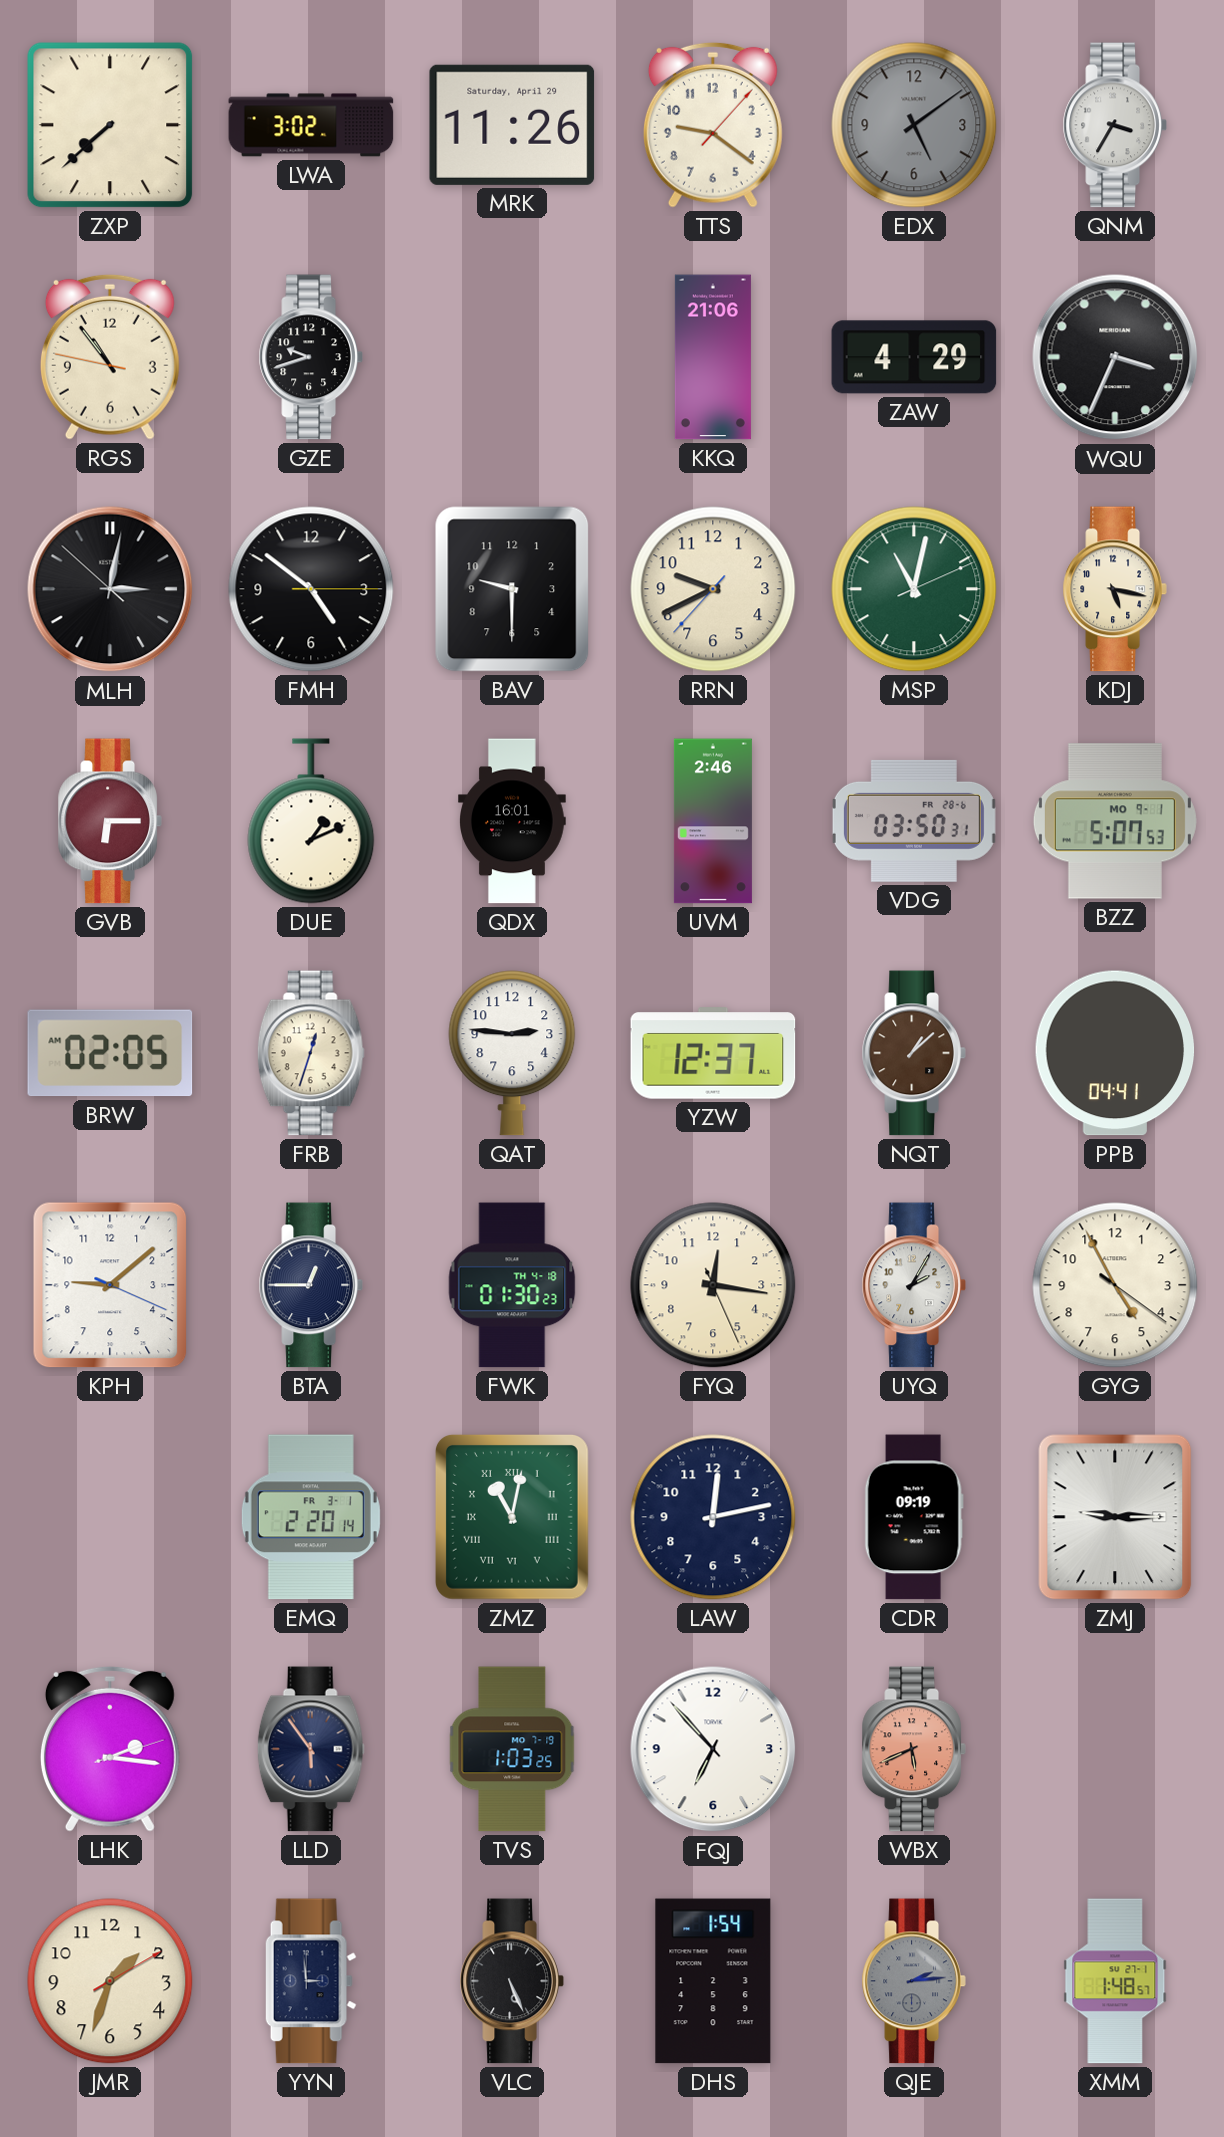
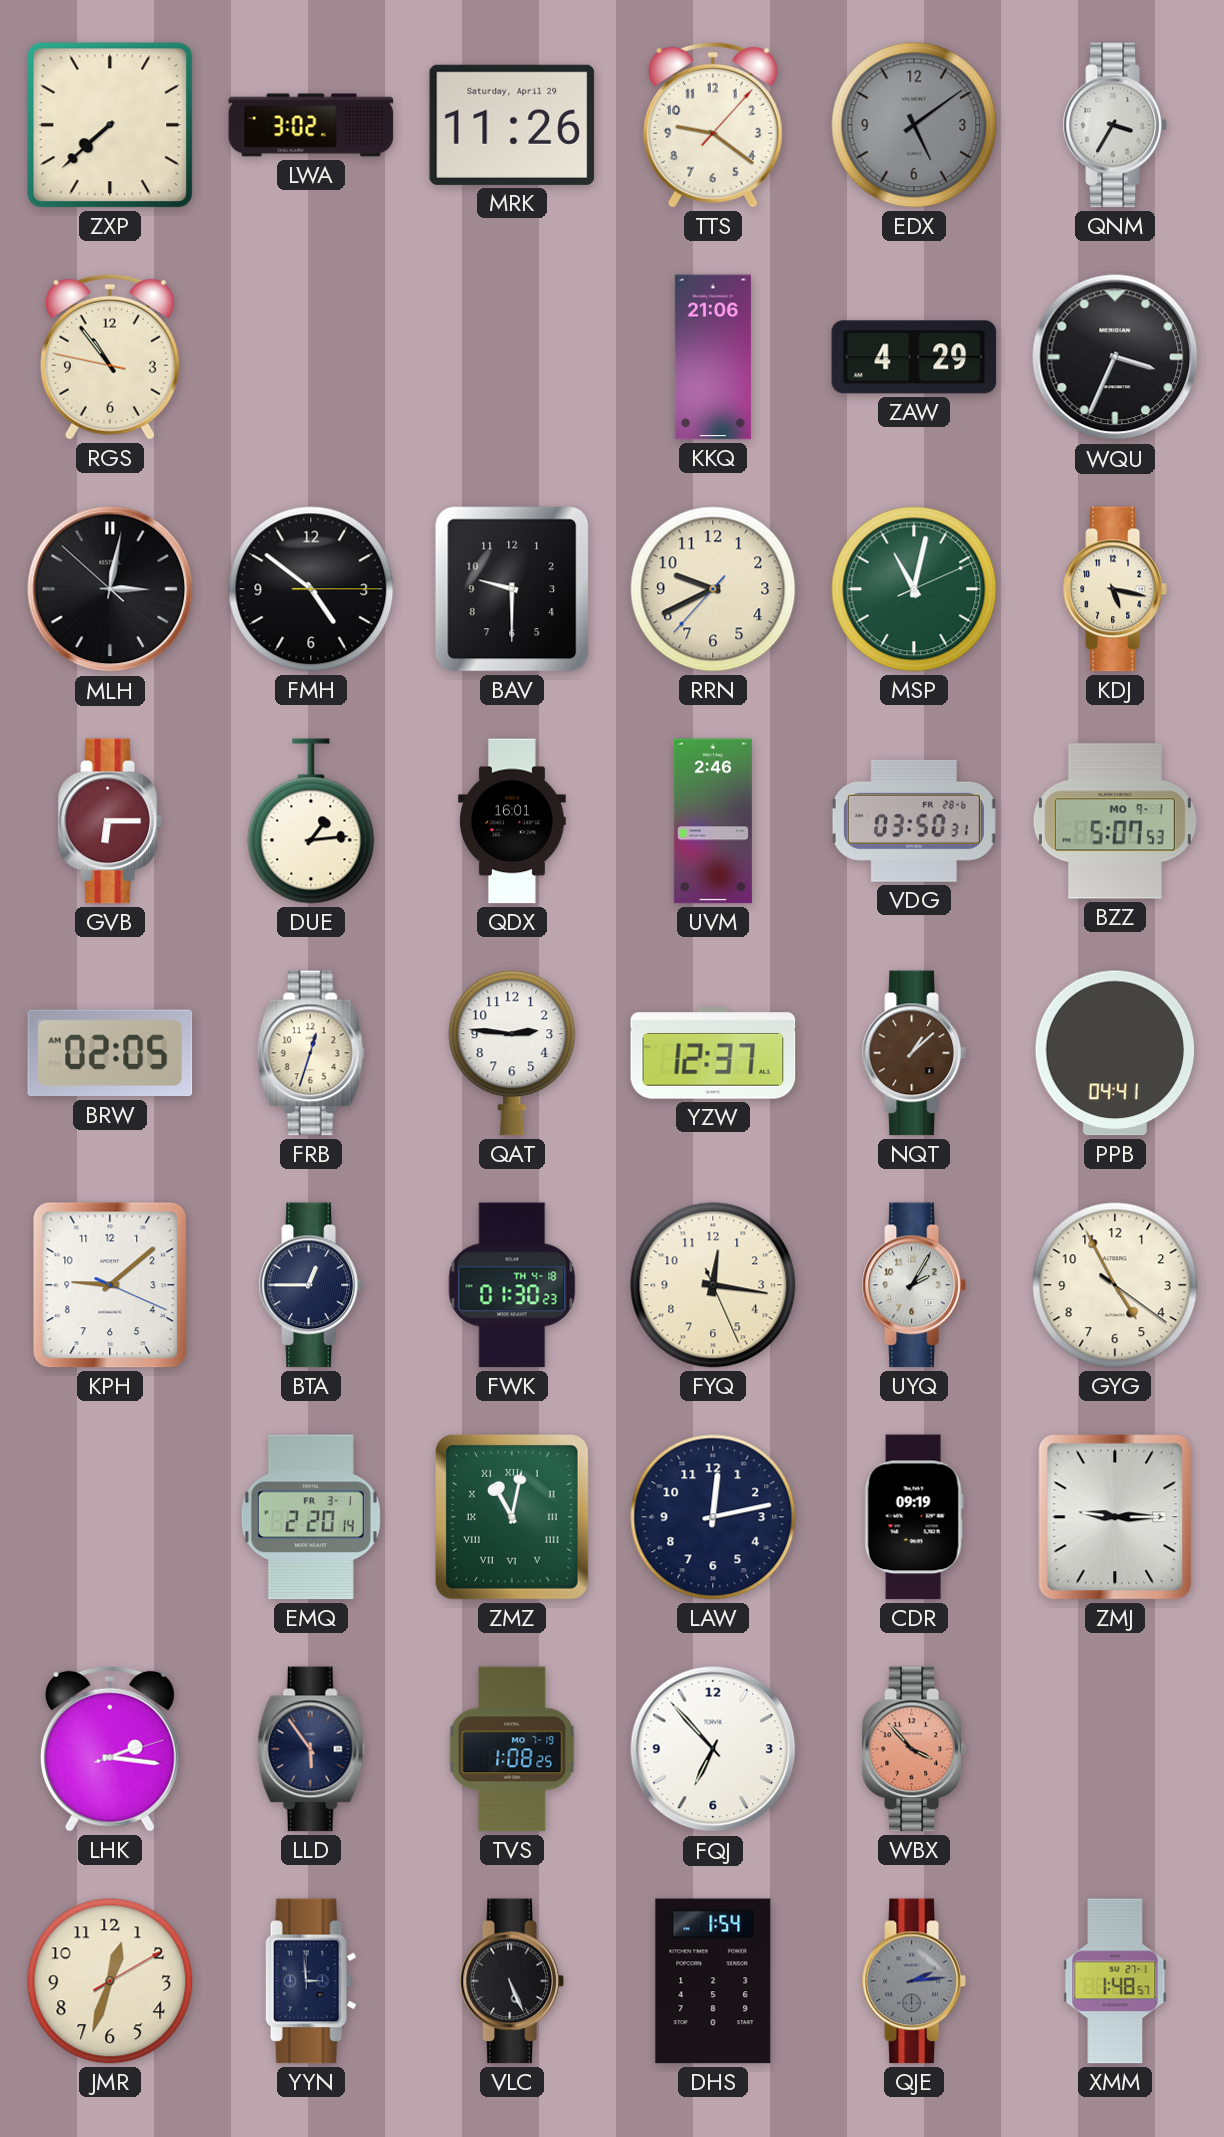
GZE: 9:42 -> none (311, 357)
DUE: 1:11 -> 1:14 (311, 821)
TVS: 1:03 -> 1:08 (512, 1749)
WBX: 5:41 -> 3:53 (914, 1749)
JMR: 1:33 -> 12:33 (110, 1981)
